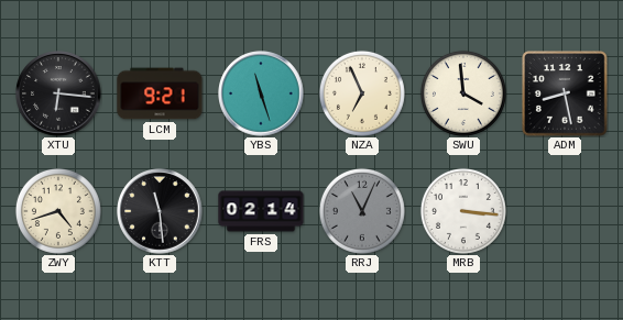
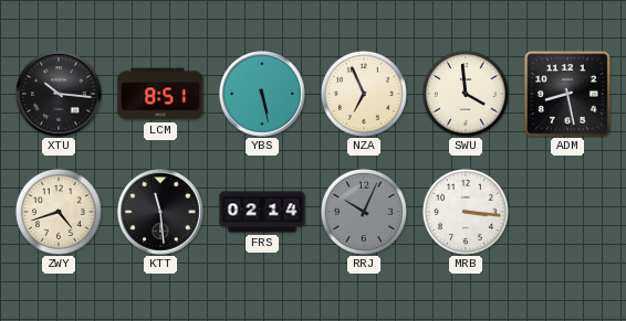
XTU: 6:16 -> 10:16 (59, 94)
LCM: 9:21 -> 8:51 (160, 94)
YBS: 11:27 -> 5:28 (262, 94)
RRJ: 11:04 -> 10:04 (364, 212)
